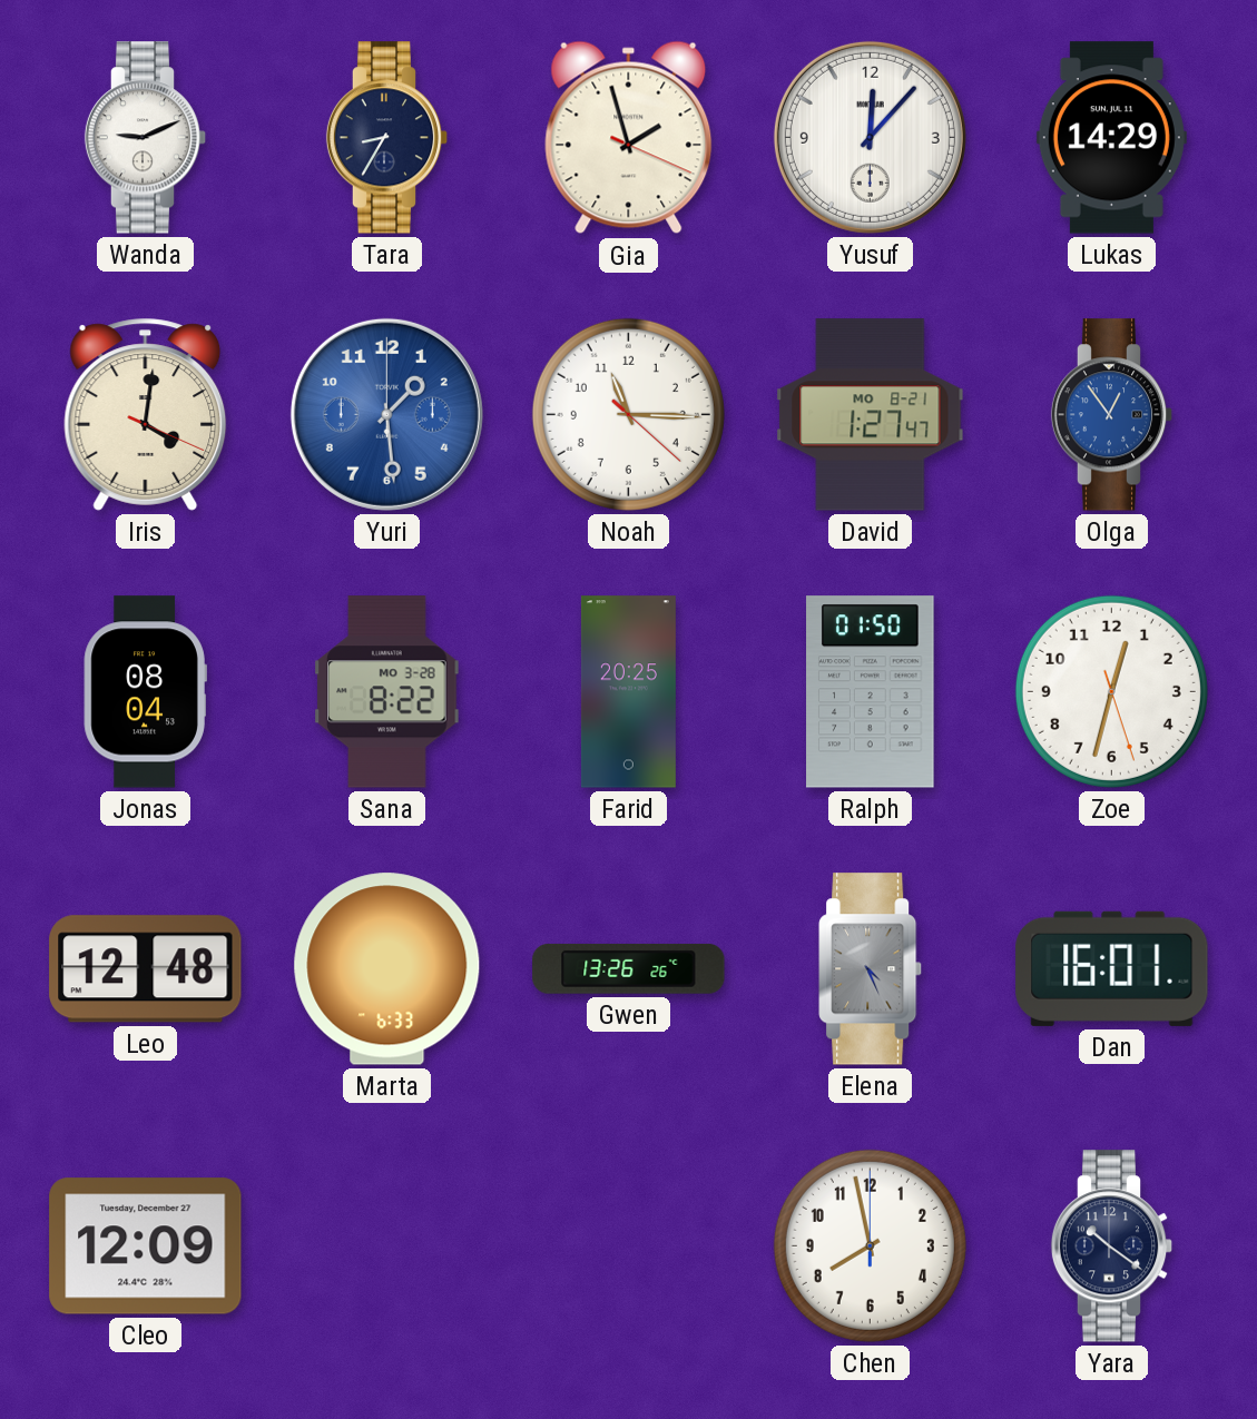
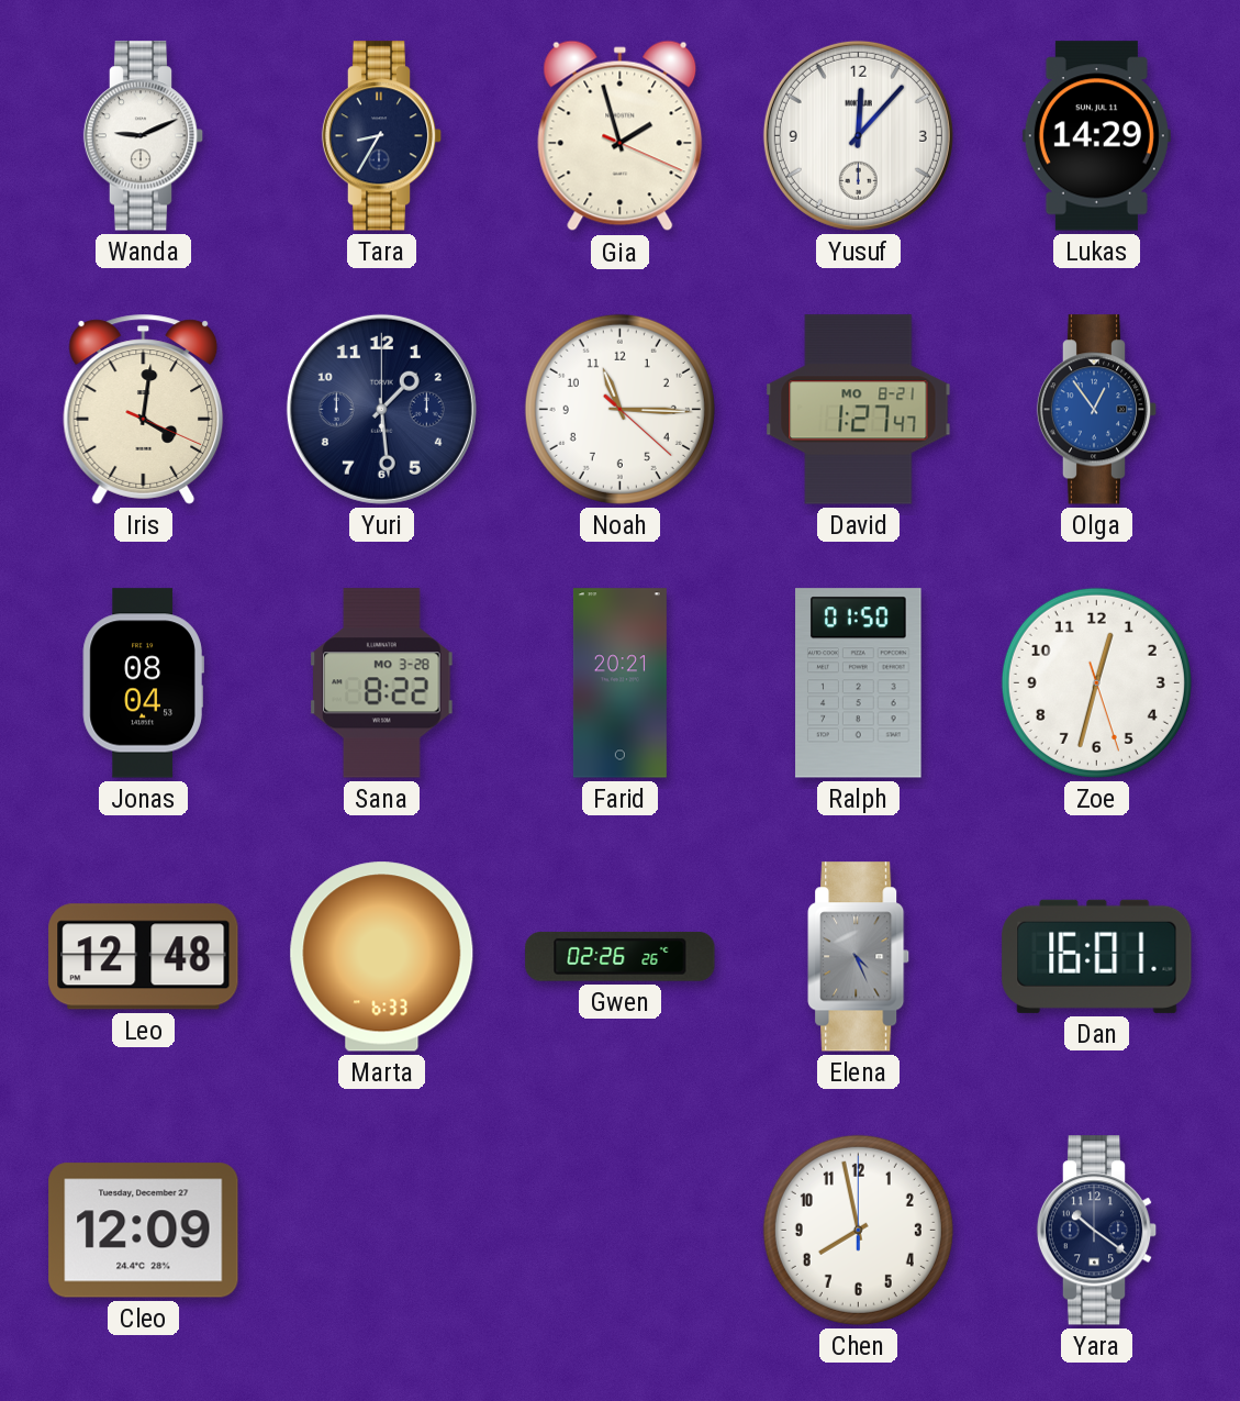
Yuri dial: blue -> navy (381, 409)
Farid: 20:25 -> 20:21 (619, 683)
Gwen: 13:26 -> 02:26 (621, 956)
